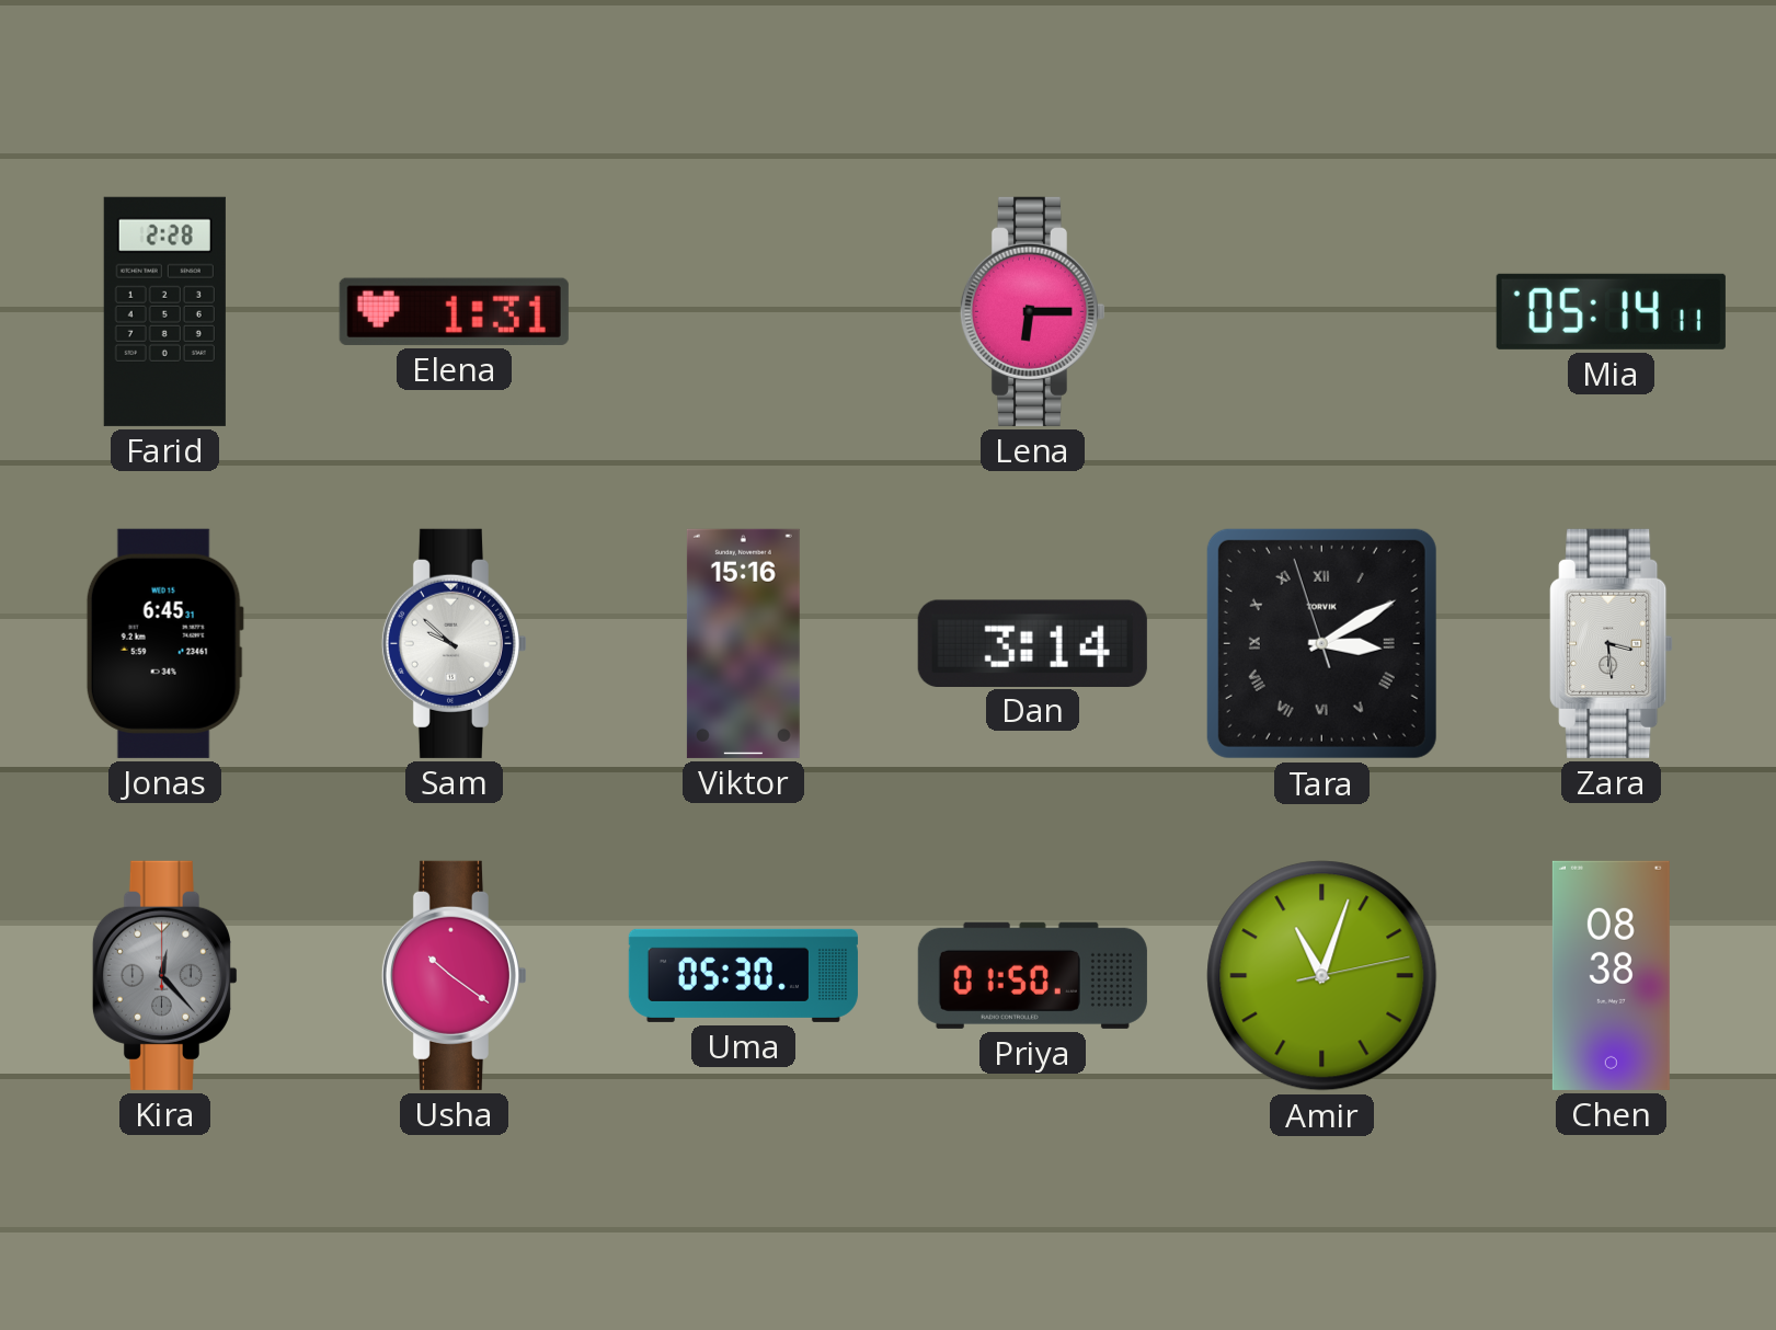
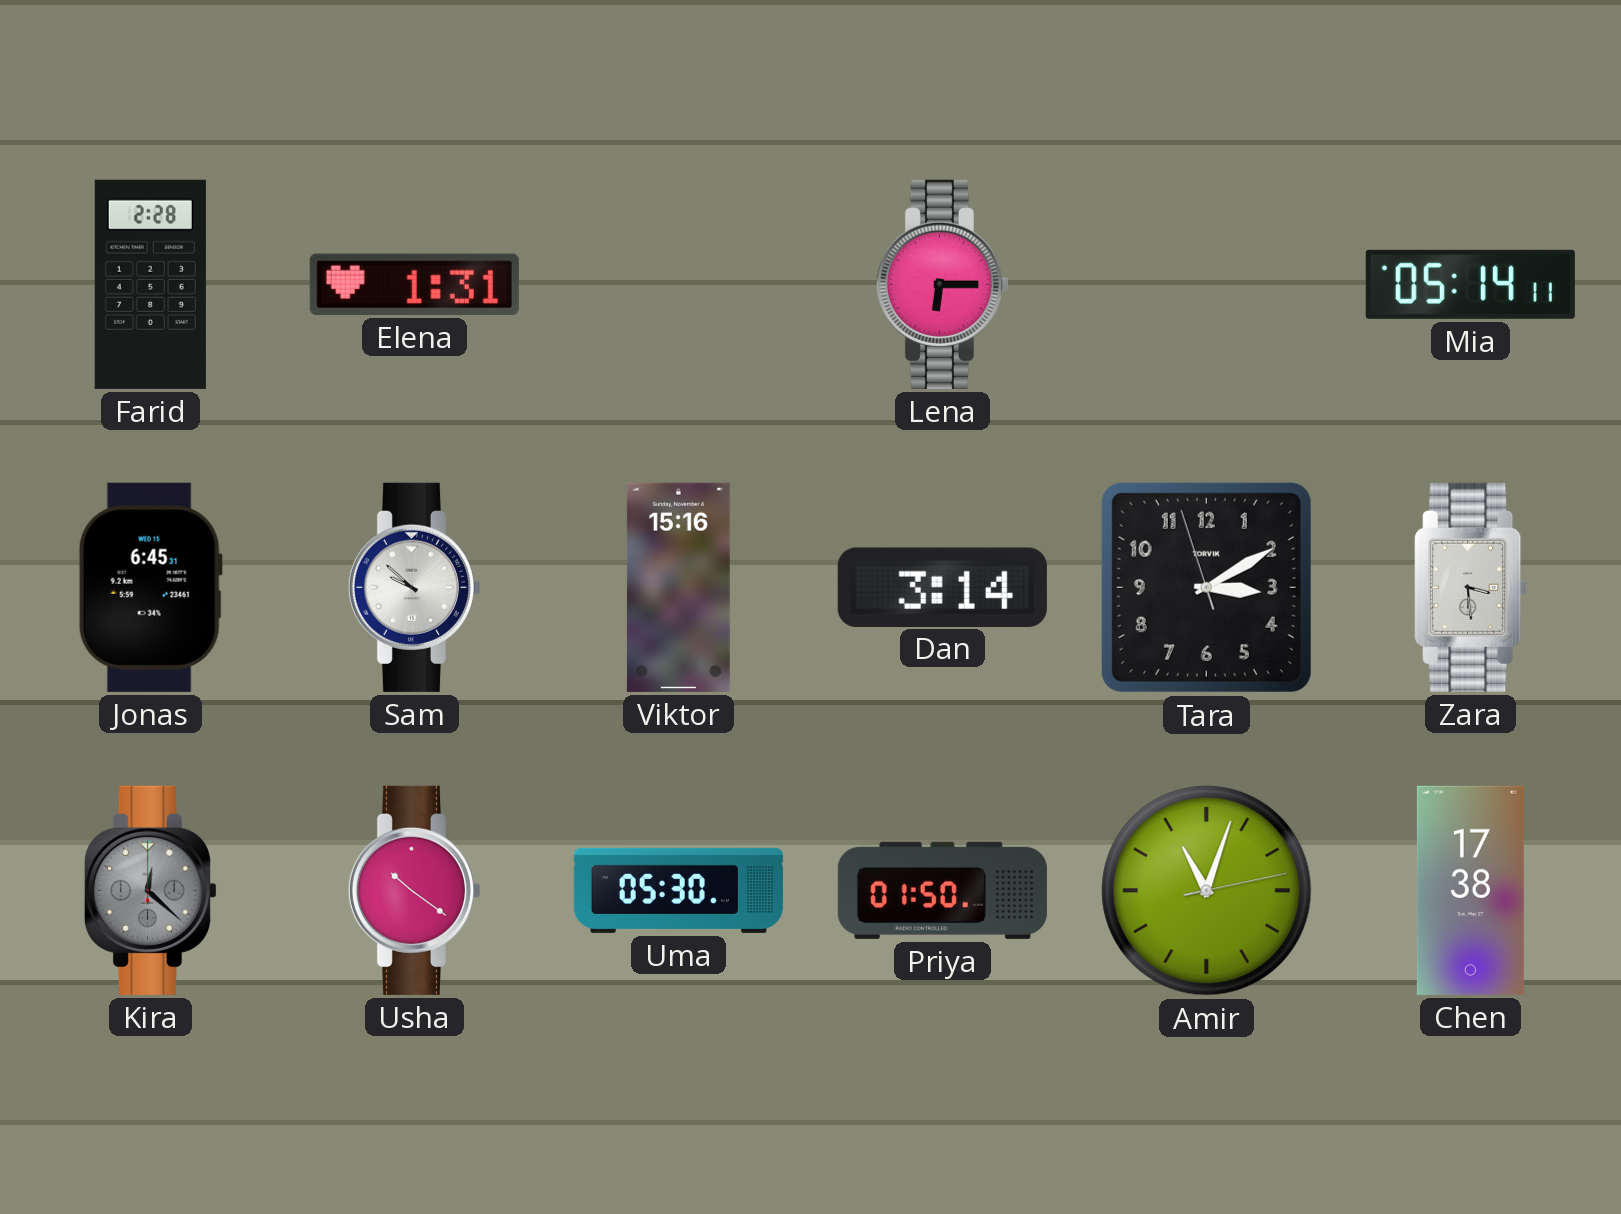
Tara numerals: Roman -> Arabic (1206, 587)
Kira: 12:23 -> 12:22 (150, 890)
Chen: 08:38 -> 17:38 (1470, 890)
